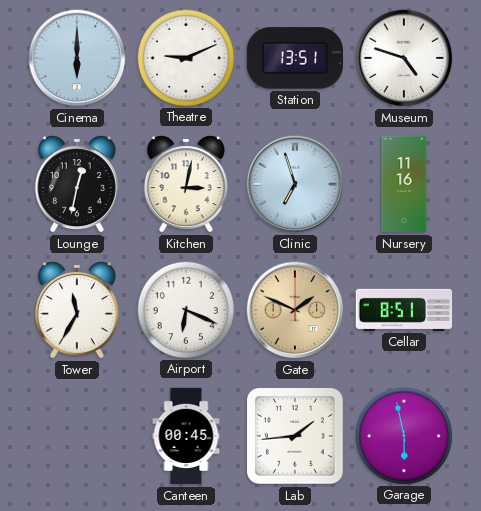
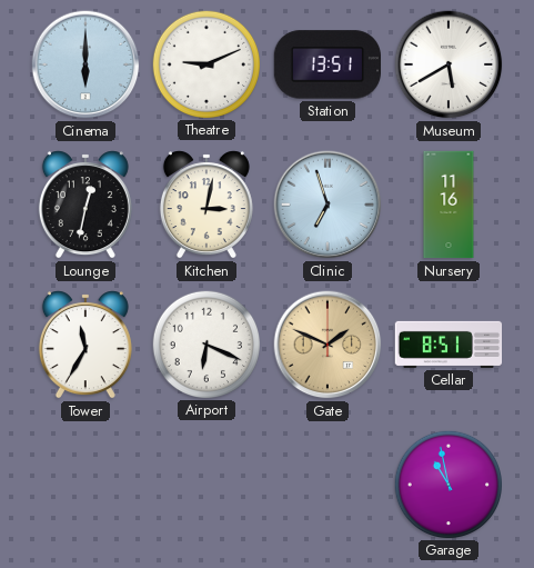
Museum: 4:48 -> 5:40 (449, 64)
Canteen: 00:45 -> none (186, 436)
Lab: 1:44 -> none (296, 437)
Garage: 5:58 -> 10:58 (447, 484)
